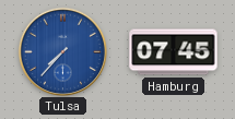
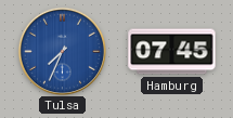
Tulsa: 7:37 -> 7:34 (62, 51)
